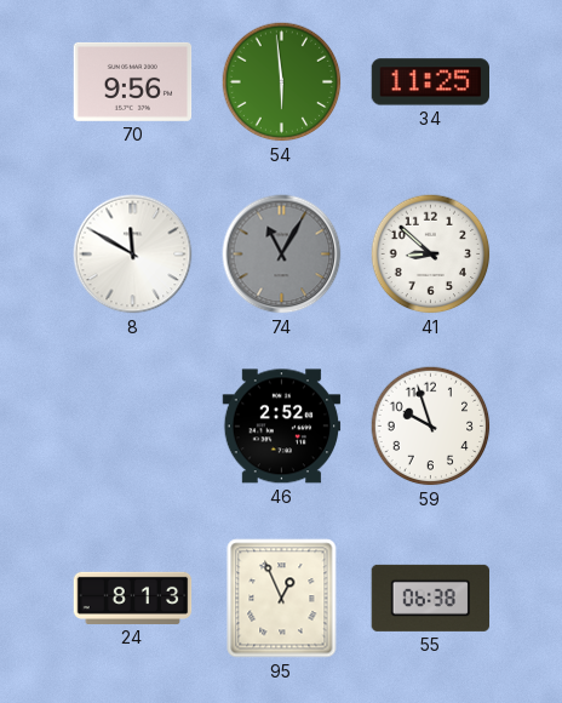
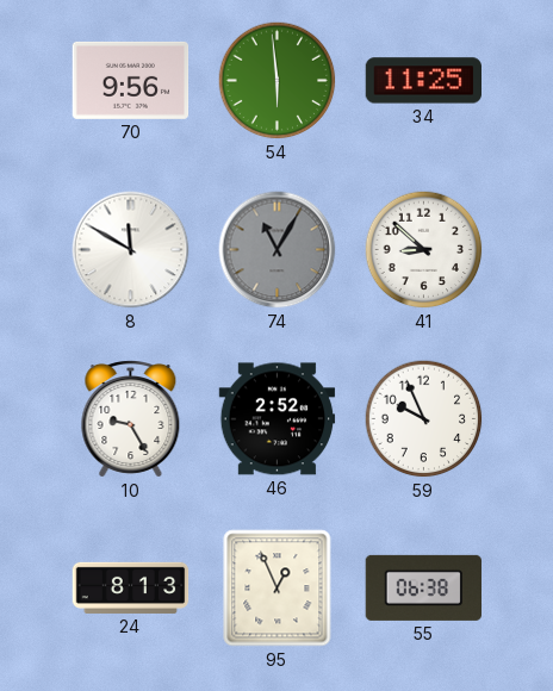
10: none -> 9:25 (131, 419)
59: 9:57 -> 9:56 (424, 419)
